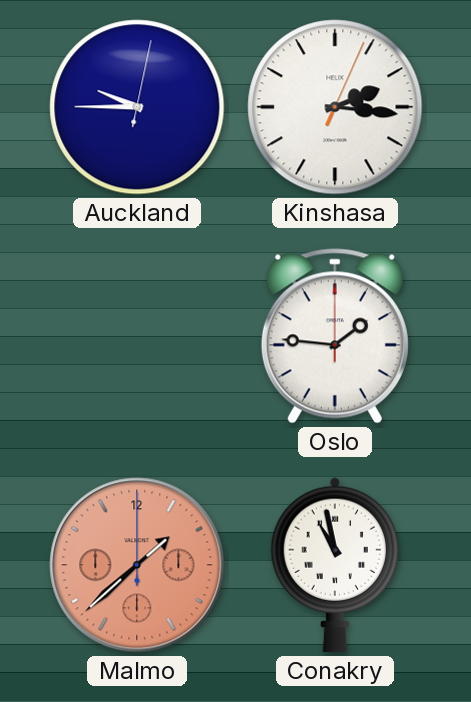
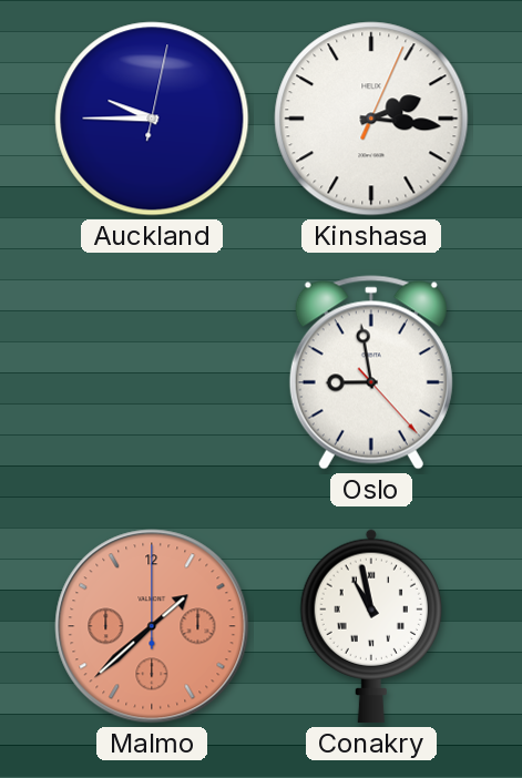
Oslo: 1:46 -> 8:58 (371, 372)
